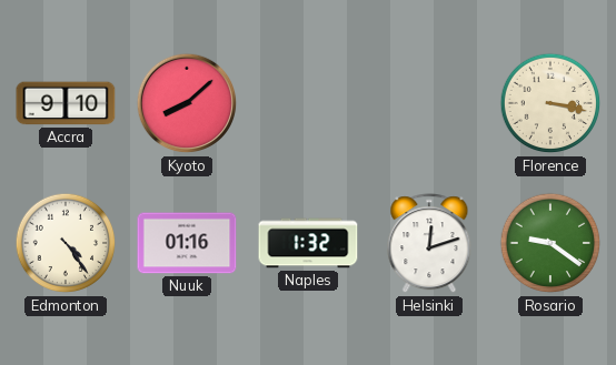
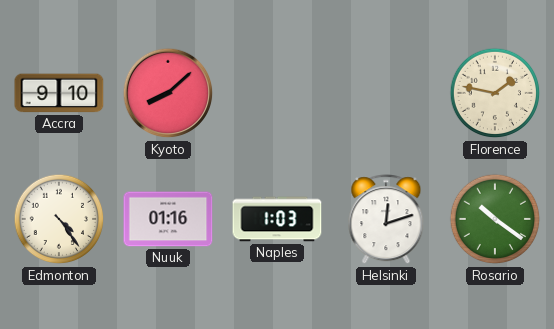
Florence: 3:17 -> 1:47 (495, 93)
Naples: 1:32 -> 1:03 (277, 219)
Rosario: 9:21 -> 10:21 (495, 219)
